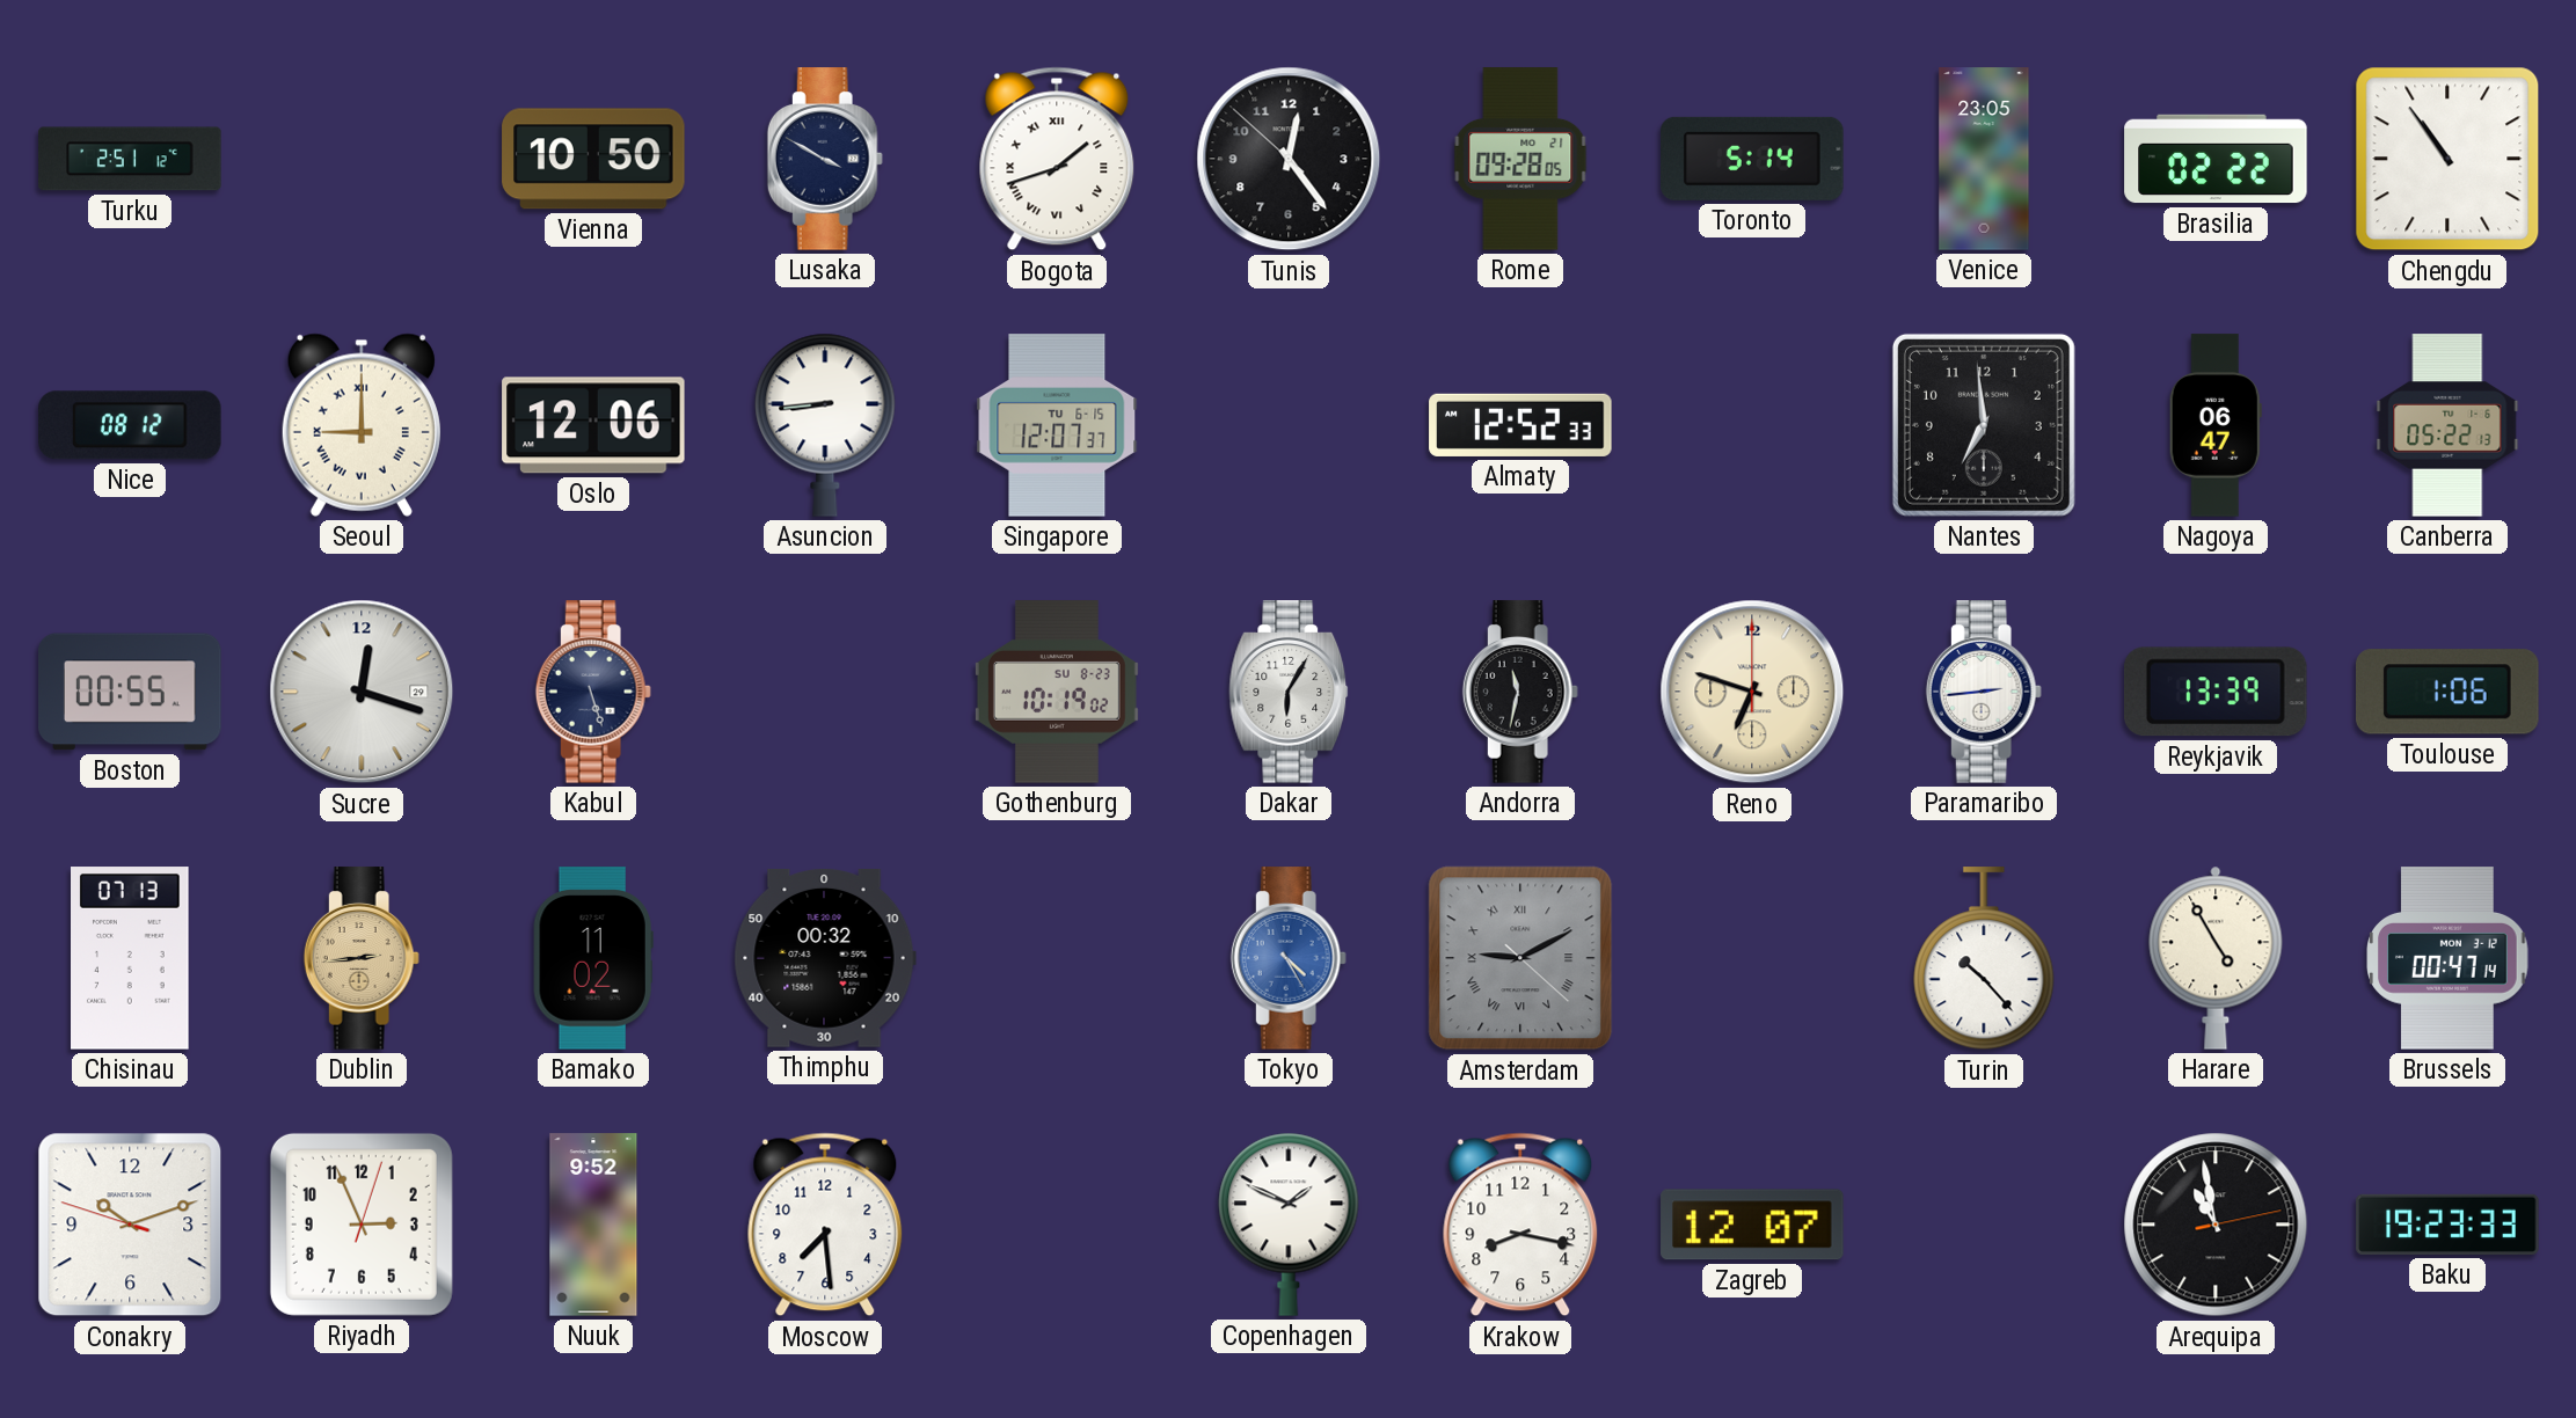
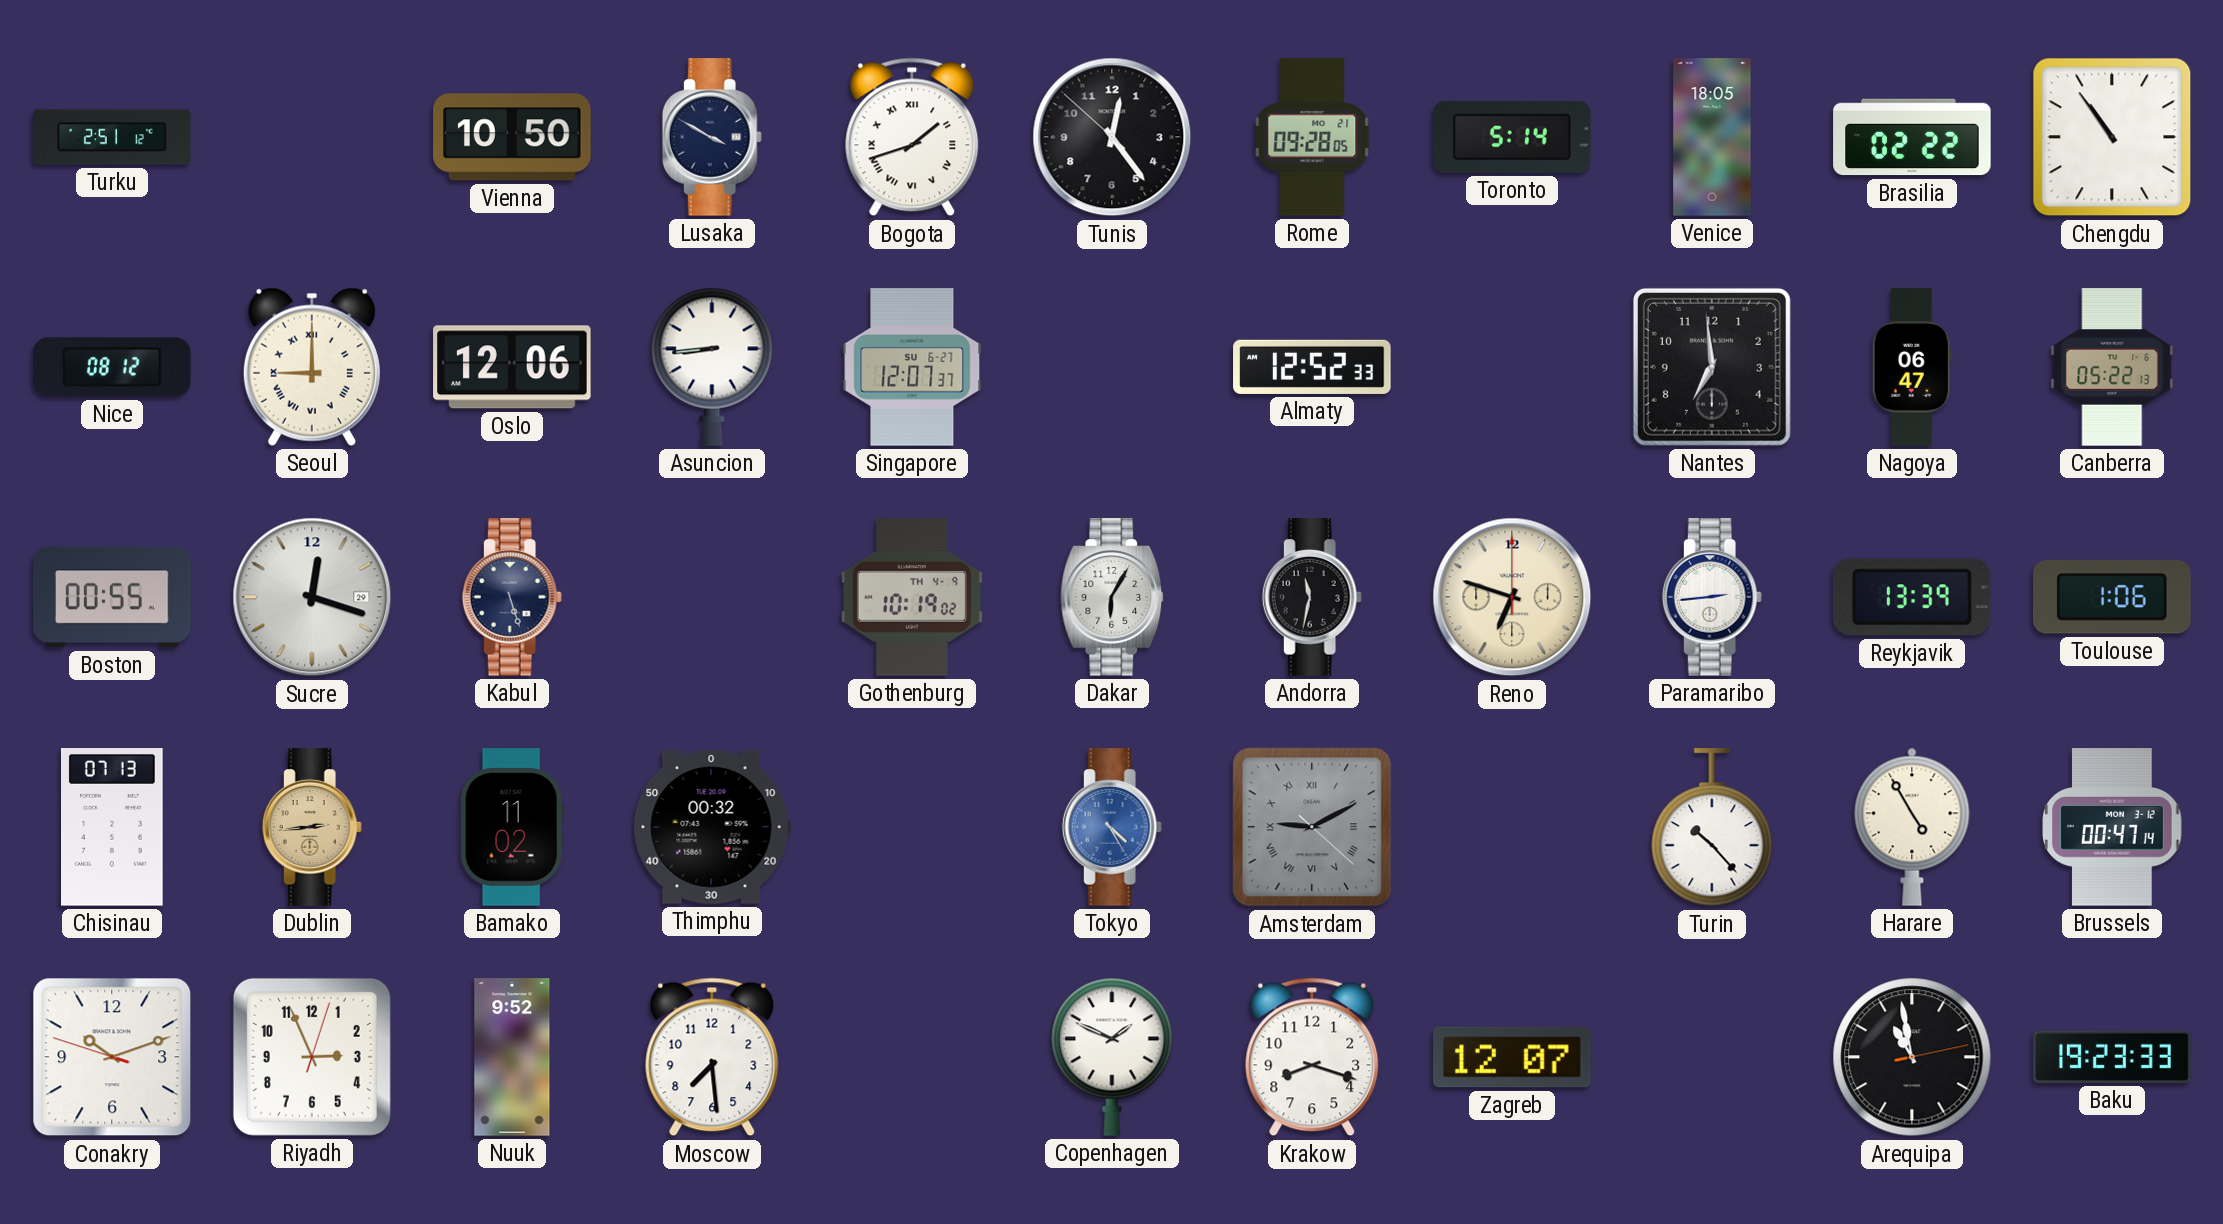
Venice: 23:05 -> 18:05 (1712, 137)
Singapore date: TU 6-15 -> SU 6-27 (912, 367)
Gothenburg date: SU 8-23 -> TH 4-9 (912, 597)
Krakow: 8:17 -> 8:18 (1312, 1057)
